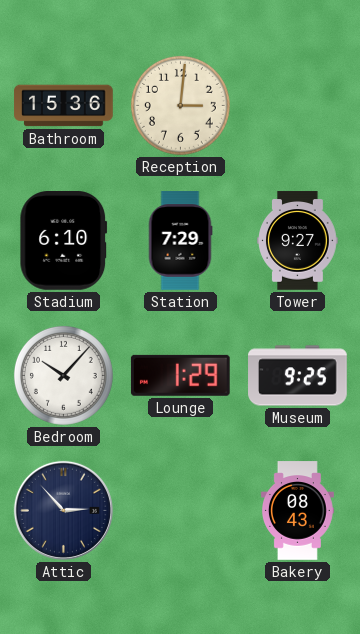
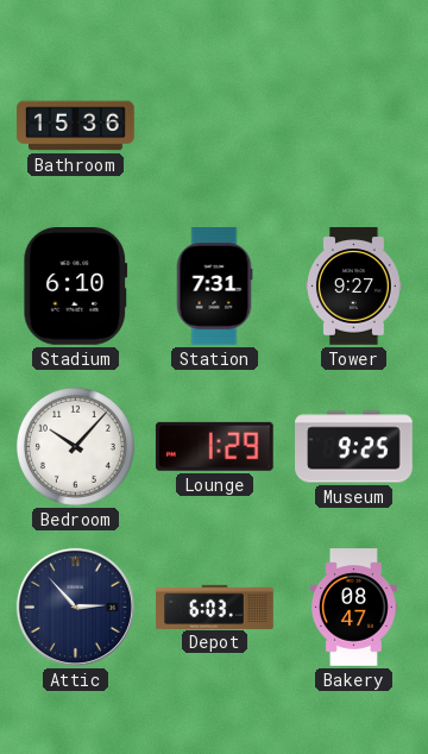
Reception: 3:01 -> none (180, 105)
Station: 7:29 -> 7:31 (214, 287)
Depot: none -> 6:03 (215, 607)
Bakery: 08:43 -> 08:47 (353, 608)
